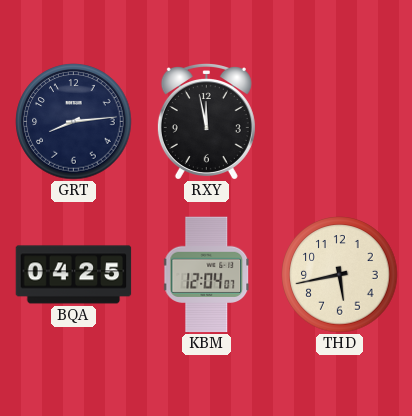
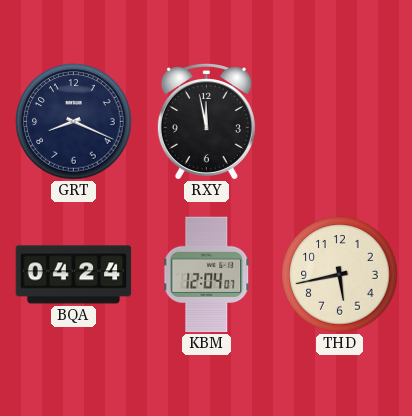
GRT: 8:14 -> 8:19 (74, 122)
BQA: 04:25 -> 04:24 (74, 275)
